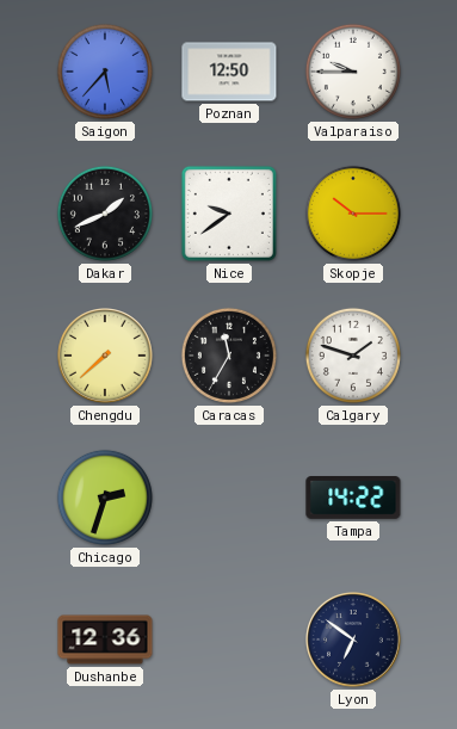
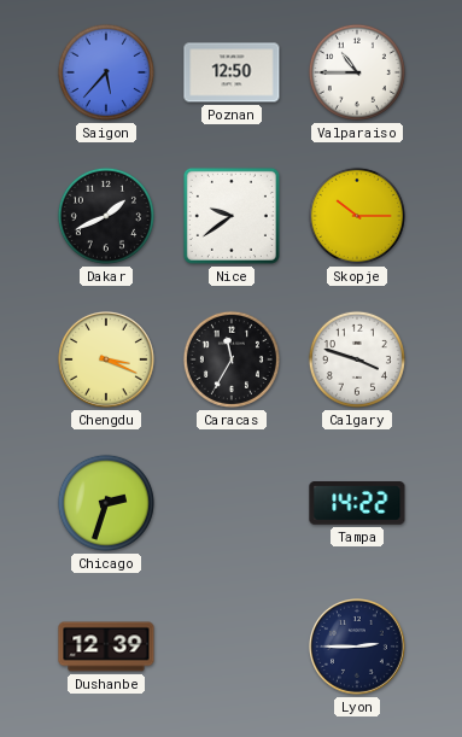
Valparaiso: 9:45 -> 10:45 (357, 72)
Chengdu: 7:38 -> 3:19 (107, 361)
Calgary: 1:48 -> 3:48 (357, 359)
Dushanbe: 12:36 -> 12:39 (106, 647)
Lyon: 6:51 -> 2:45 (358, 648)
